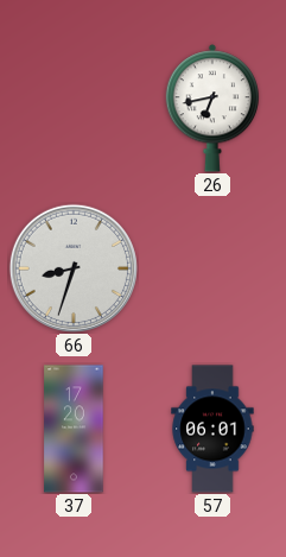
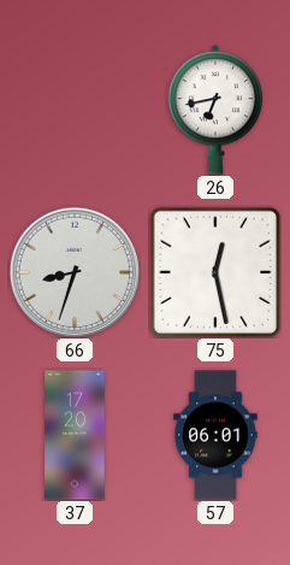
75: none -> 12:28 (215, 272)
